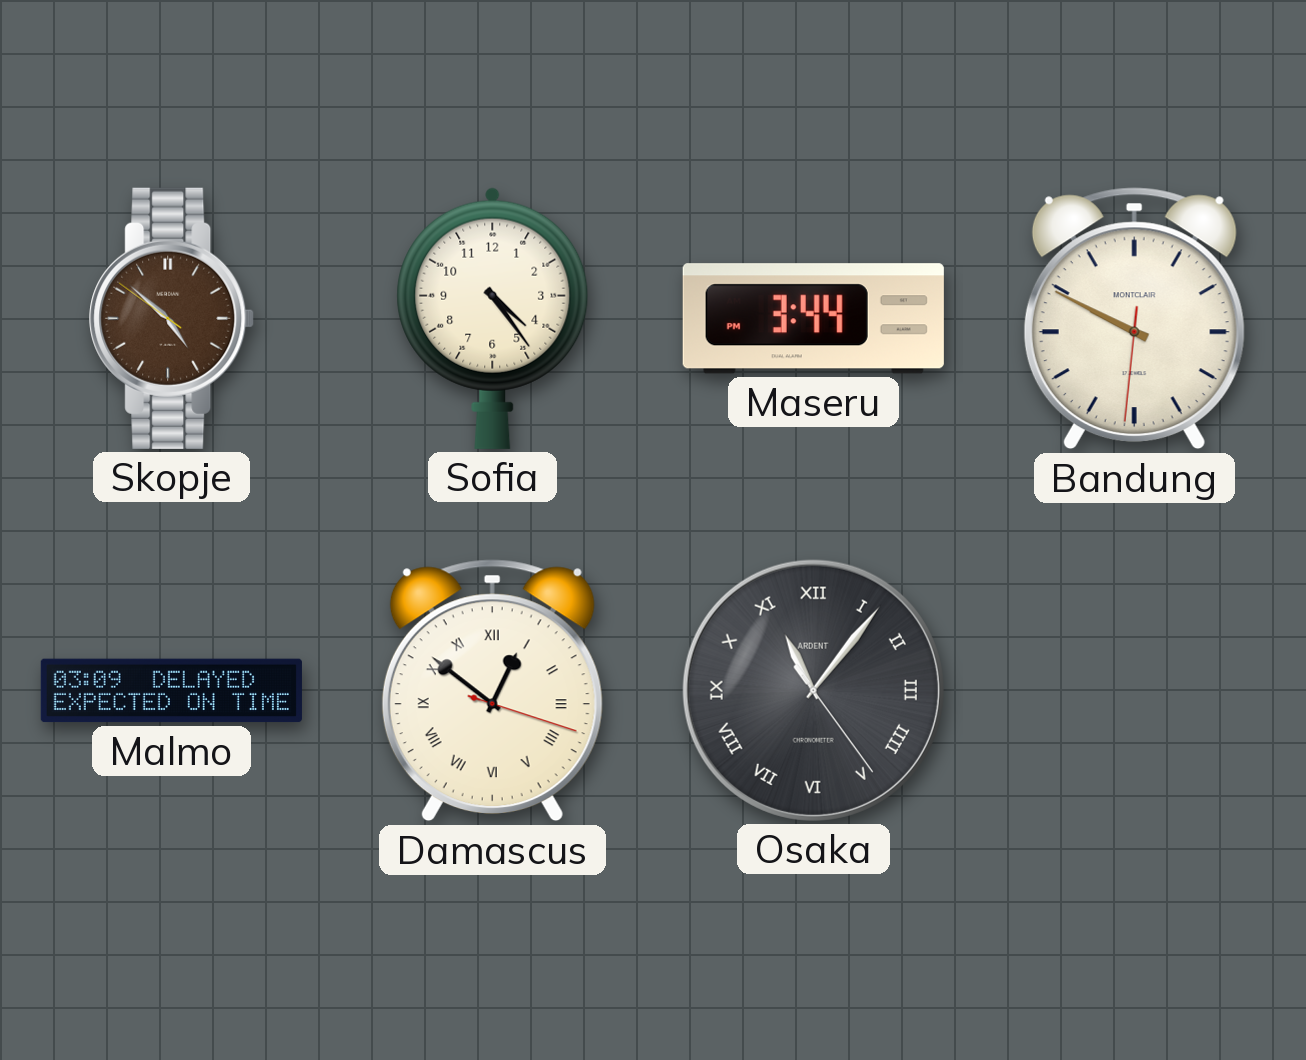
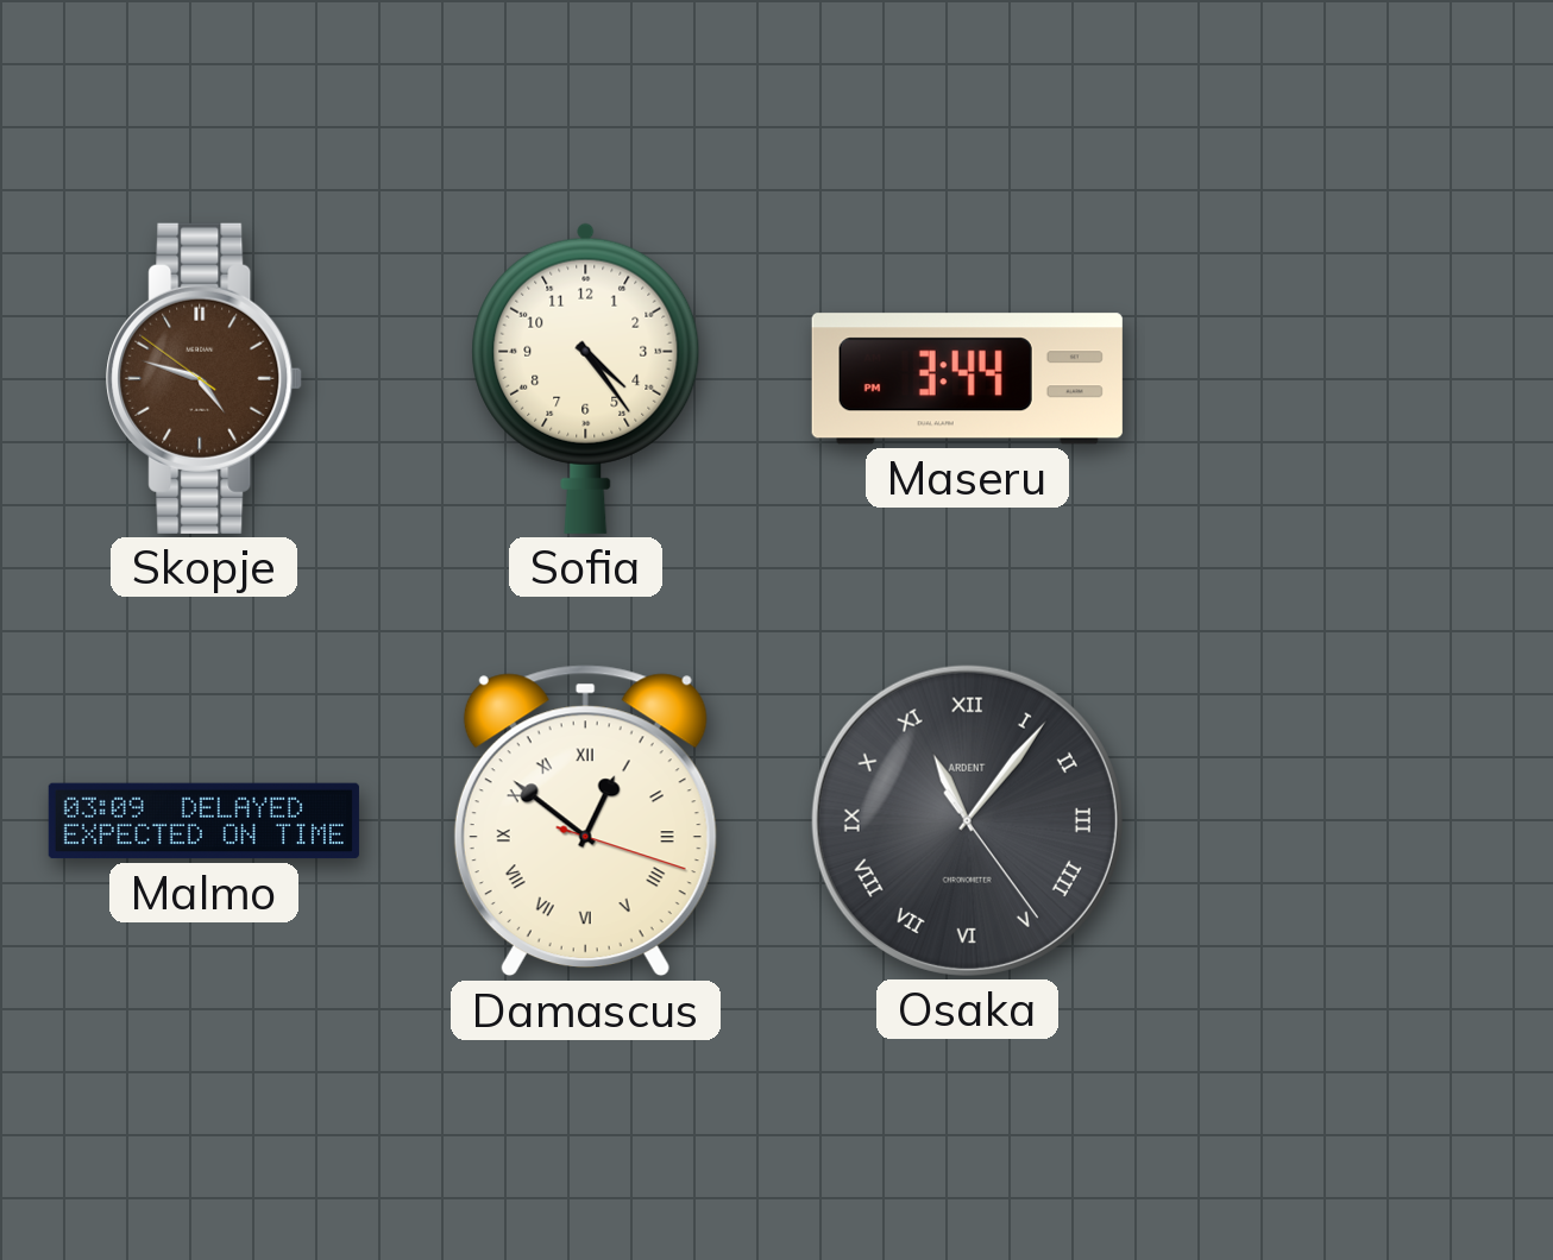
Skopje: 4:51 -> 4:47 (205, 378)
Bandung: 9:49 -> none (1134, 319)
